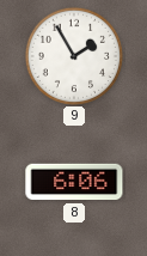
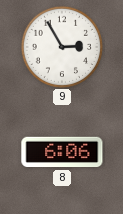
9: 1:55 -> 2:55 (61, 46)
